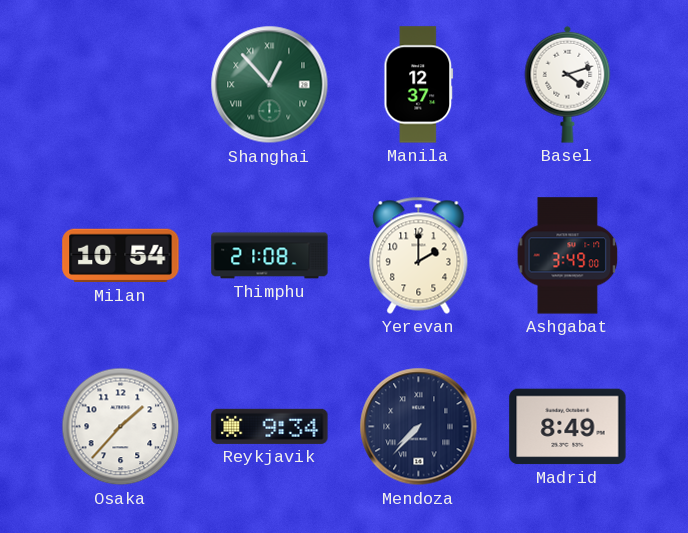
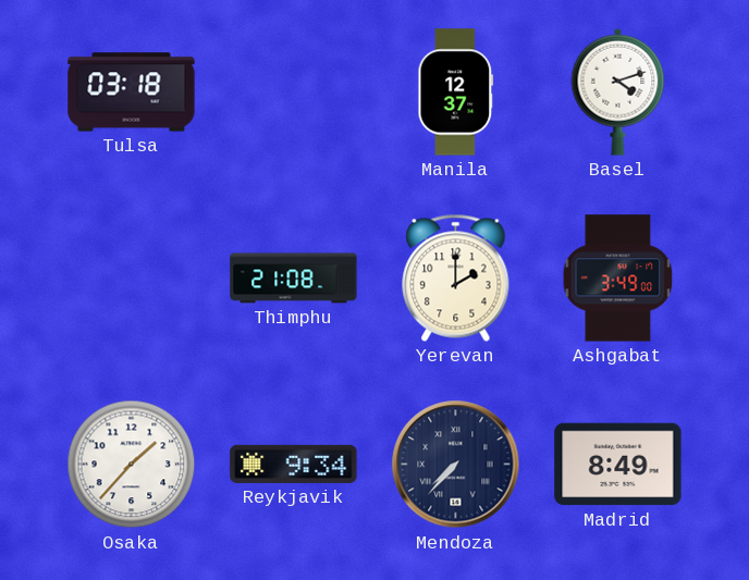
Tulsa: none -> 03:18 (132, 92)
Shanghai: 12:53 -> none (270, 85)
Milan: 10:54 -> none (121, 256)
